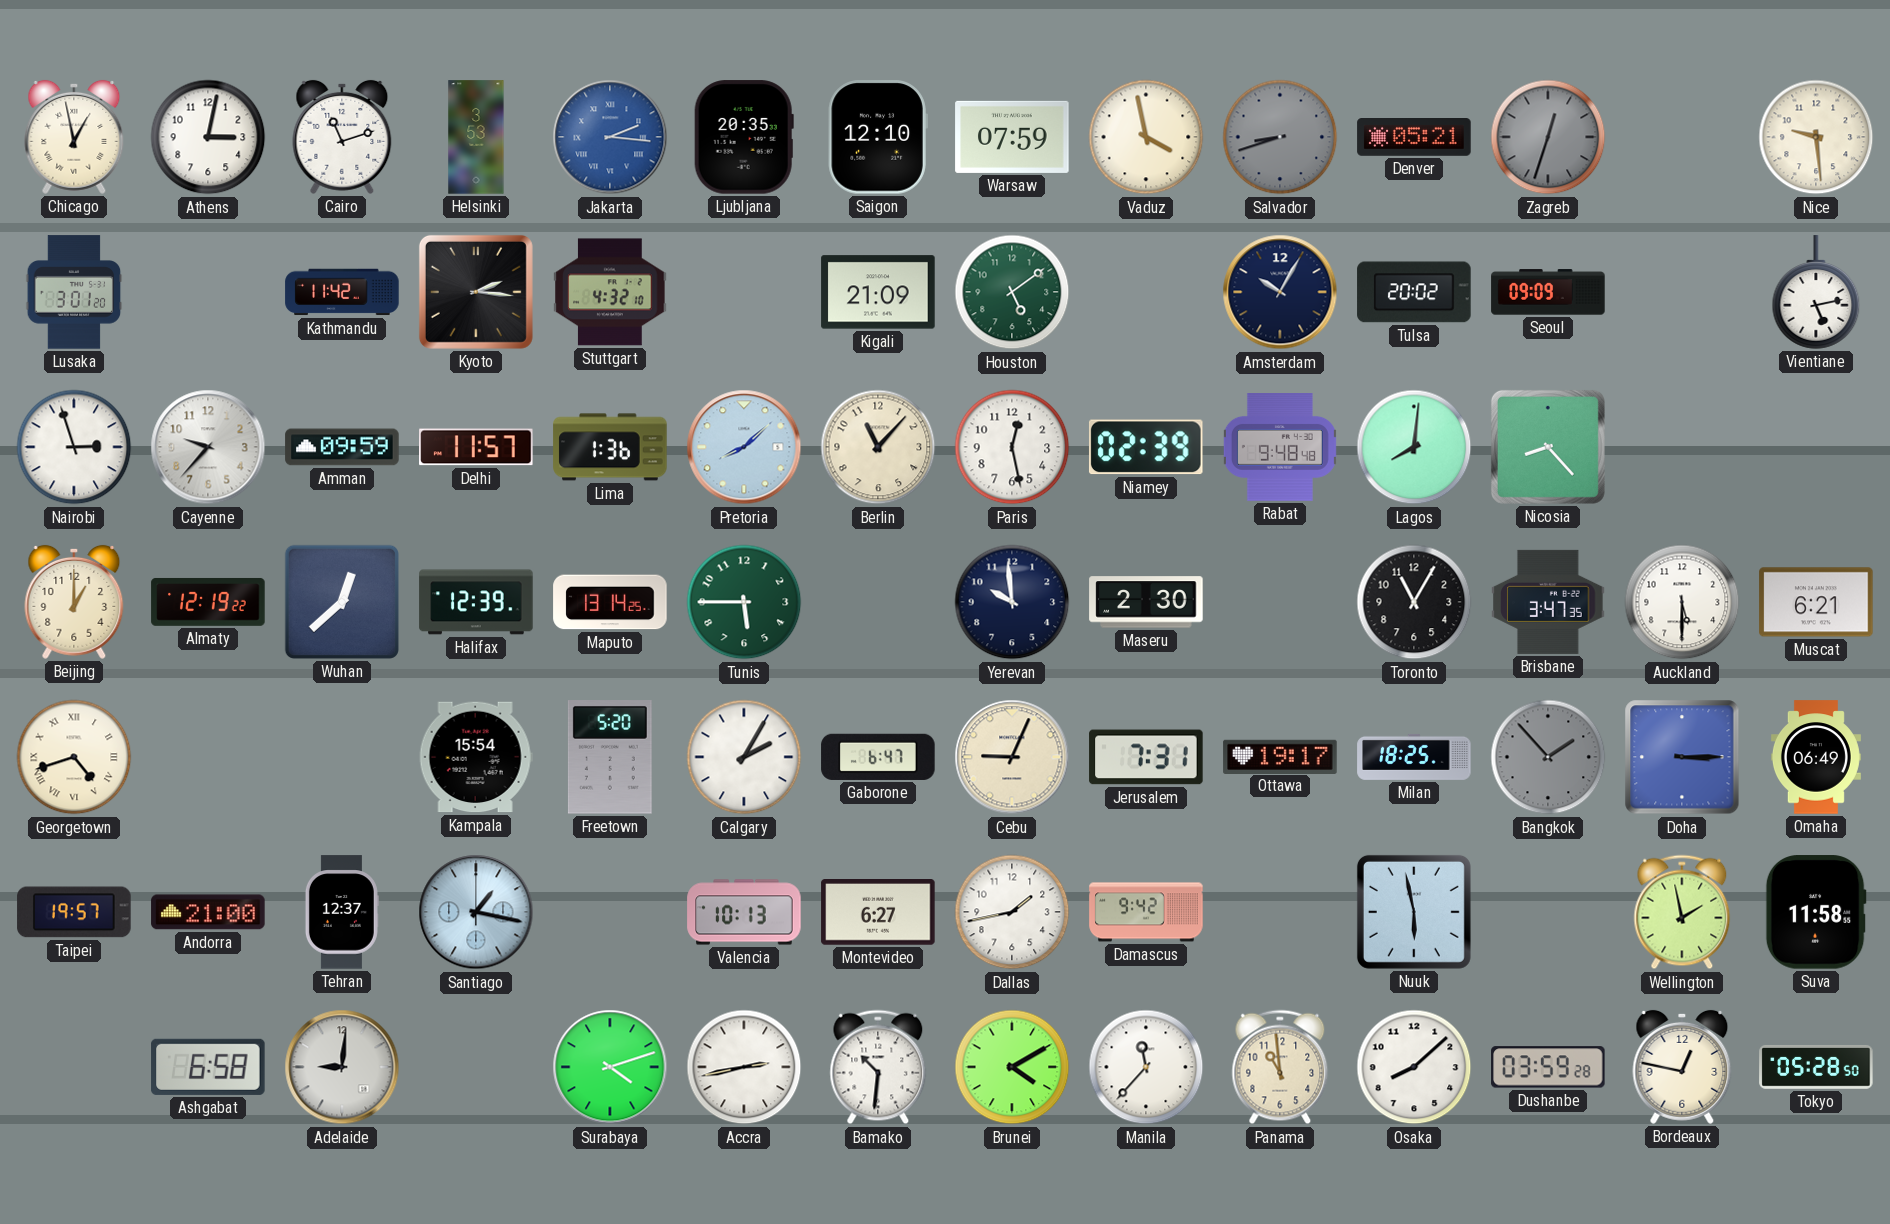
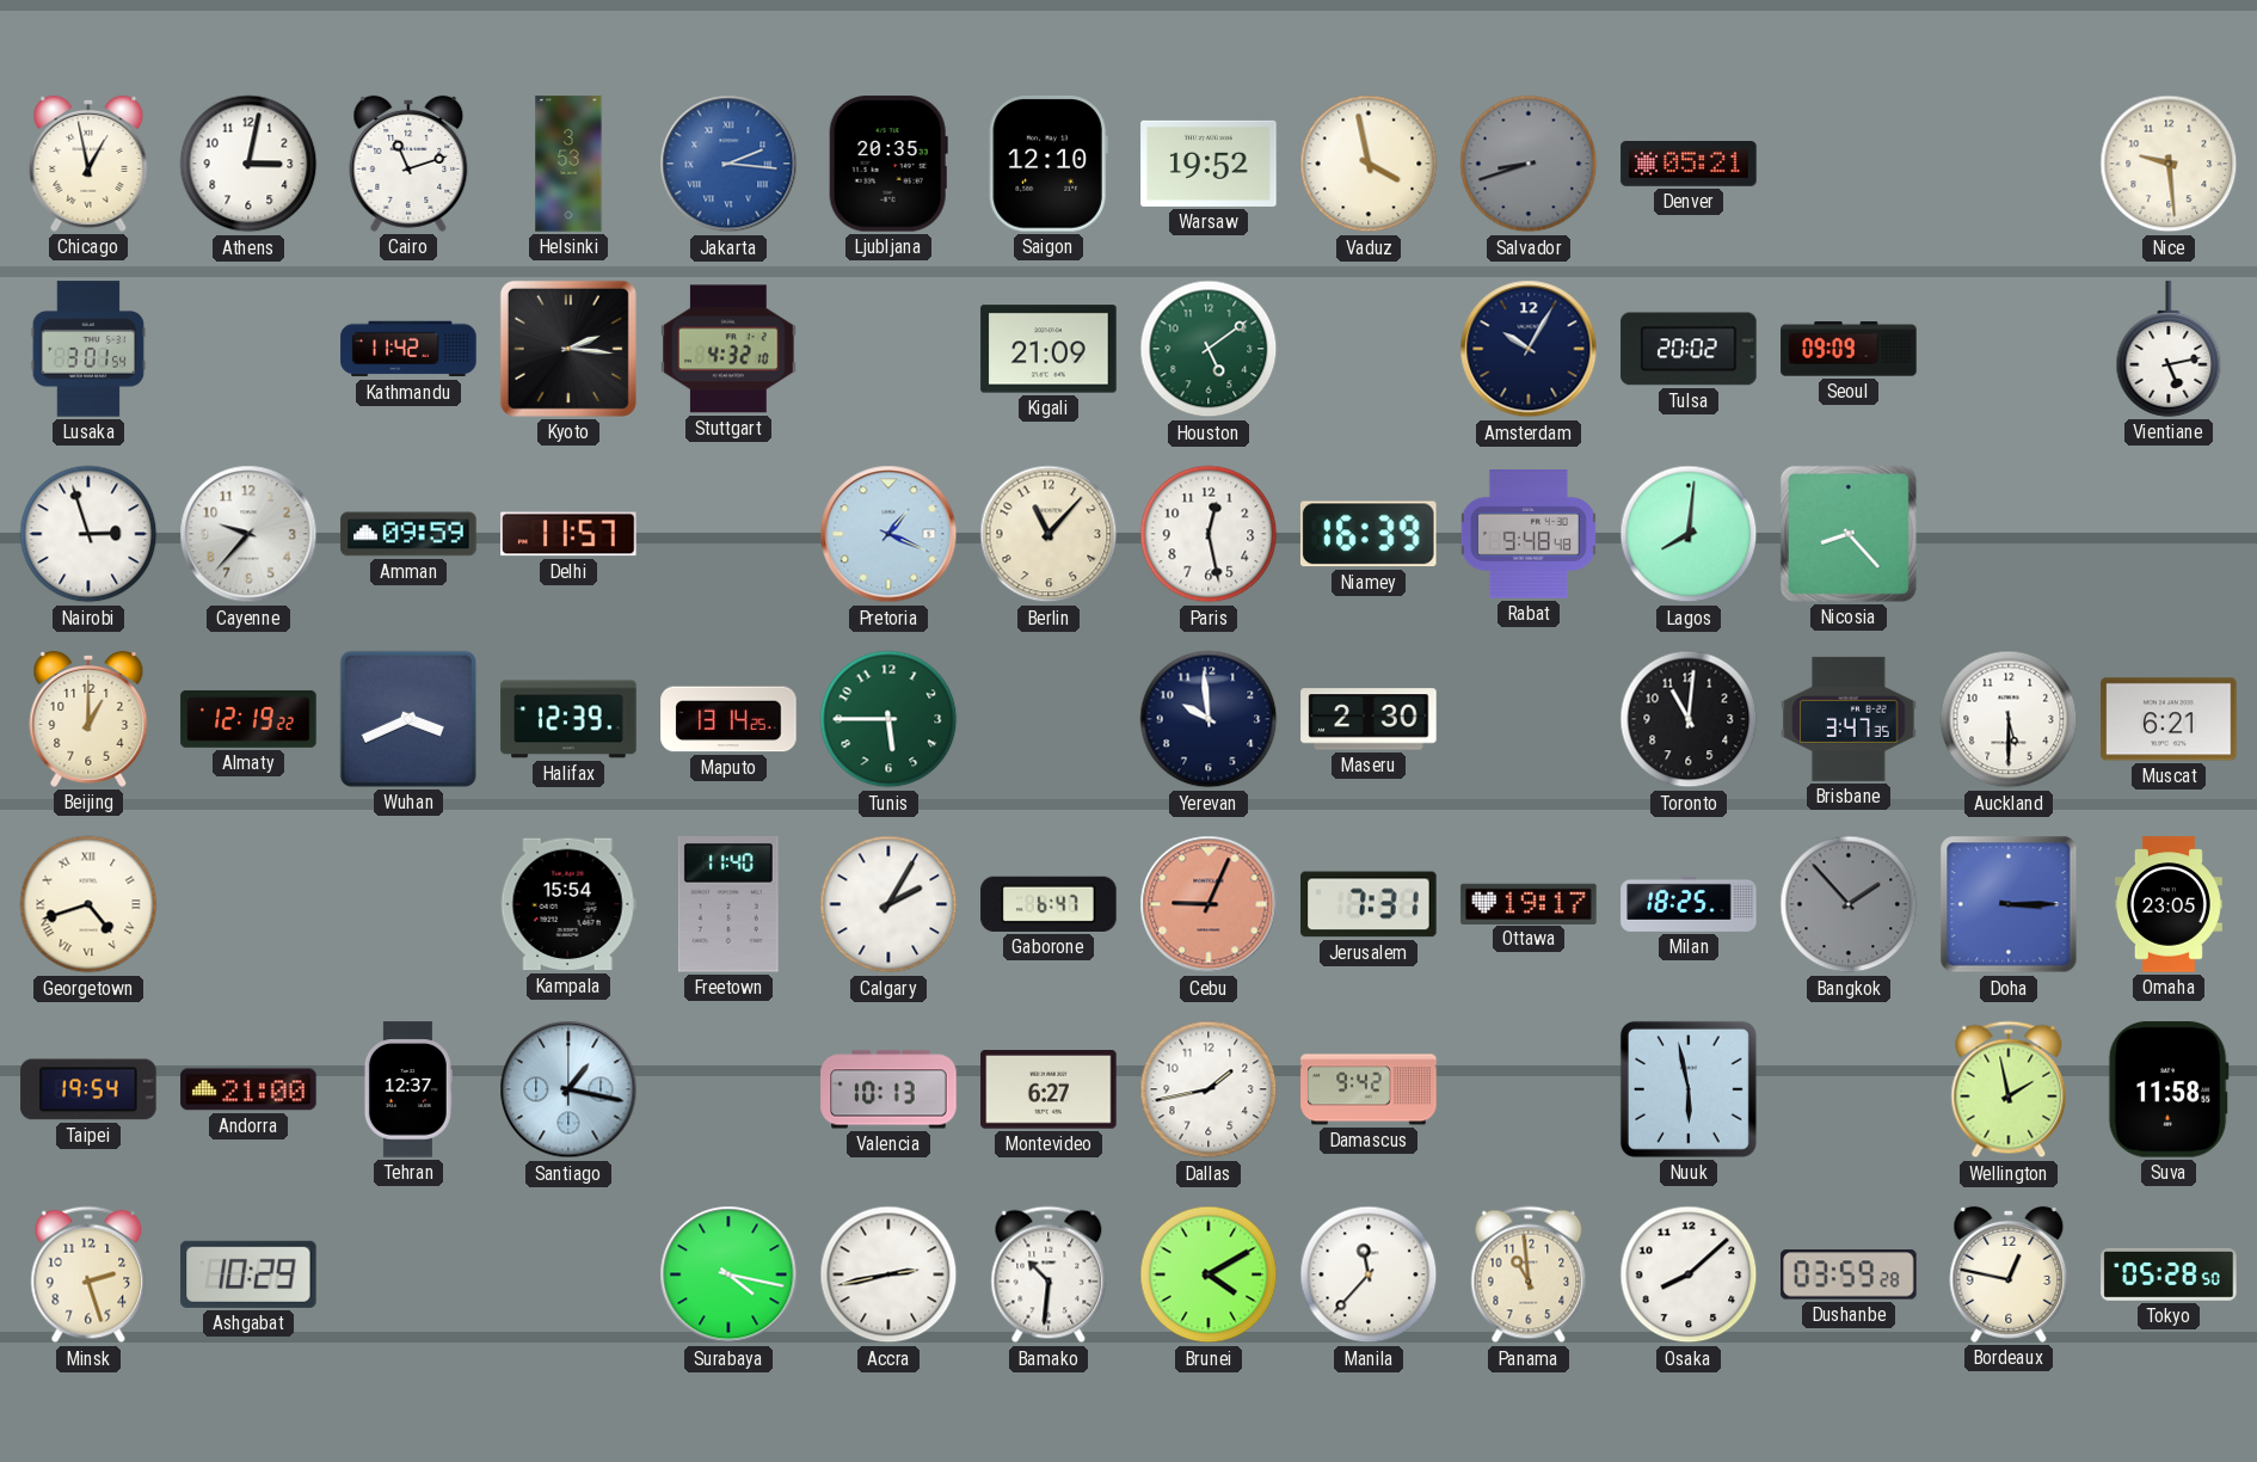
Warsaw: 07:59 -> 19:52 (1209, 164)
Zagreb: 12:33 -> none (1548, 137)
Lusaka: 3:01:20 -> 3:01:54 (88, 349)
Lima: 1:36 -> none (610, 447)
Pretoria: 8:08 -> 1:19 (888, 534)
Niamey: 02:39 -> 16:39 (1369, 534)
Wuhan: 12:38 -> 3:41 (408, 719)
Toronto: 11:05 -> 11:01 (1689, 719)
Freetown: 5:20 -> 11:40 (728, 904)
Cebu dial: cream -> salmon (1209, 904)
Omaha: 06:49 -> 23:05 (2169, 904)
Taipei: 19:57 -> 19:54 (88, 1089)
Minsk: none -> 2:27 (88, 1274)
Ashgabat: 6:58 -> 10:29 (248, 1274)
Adelaide: 9:01 -> none (342, 1067)
Surabaya: 4:12 -> 4:17 (728, 1274)
